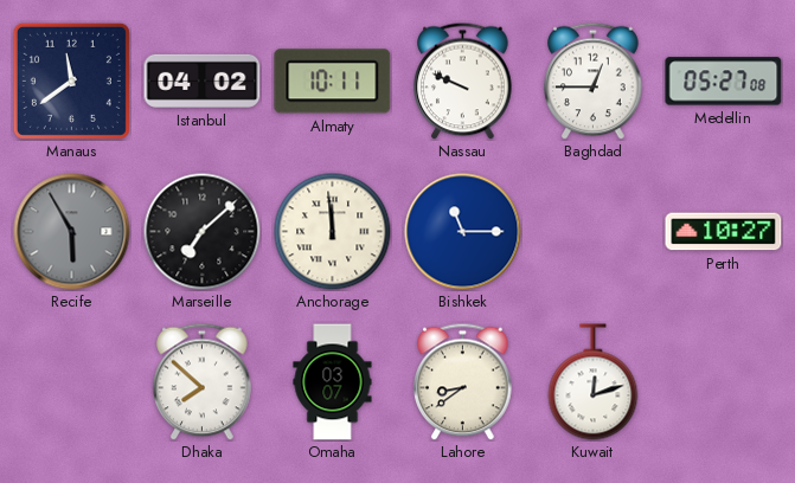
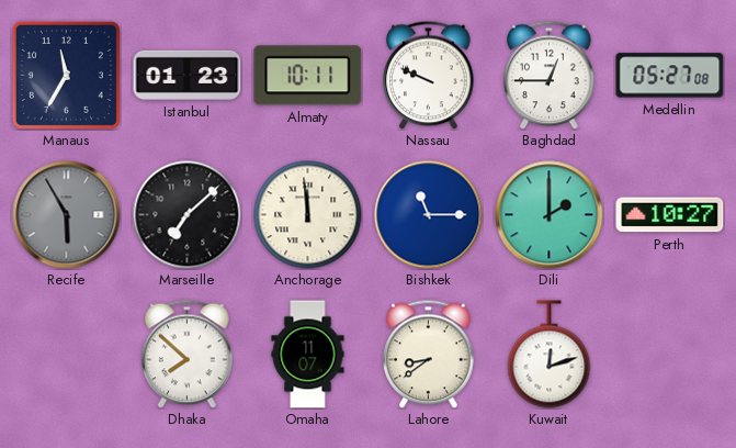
Manaus: 11:39 -> 11:35 (66, 75)
Istanbul: 04:02 -> 01:23 (188, 75)
Dili: none -> 2:00 (550, 215)
Omaha: 03:07 -> 11:07 (308, 355)
